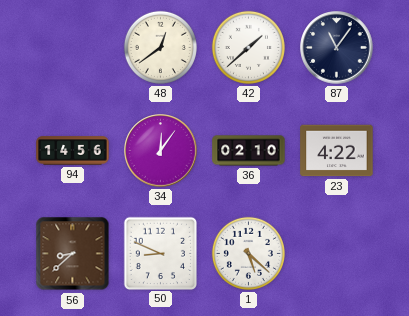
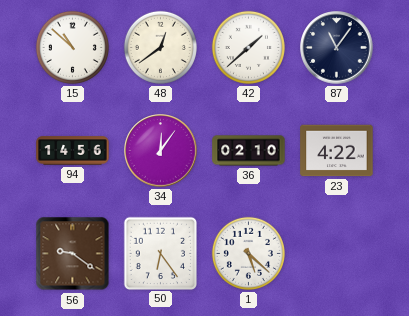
15: none -> 10:52 (72, 47)
56: 8:38 -> 9:21 (73, 254)
50: 8:49 -> 6:24 (160, 253)
